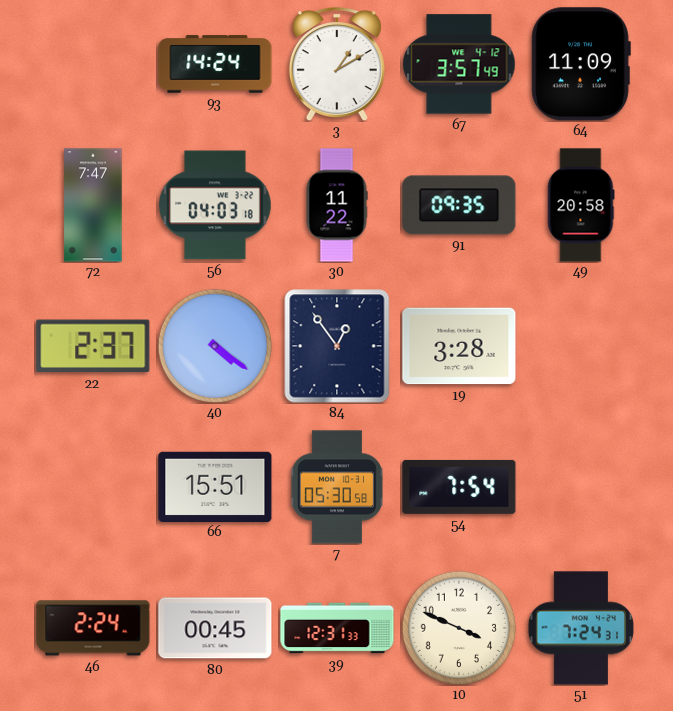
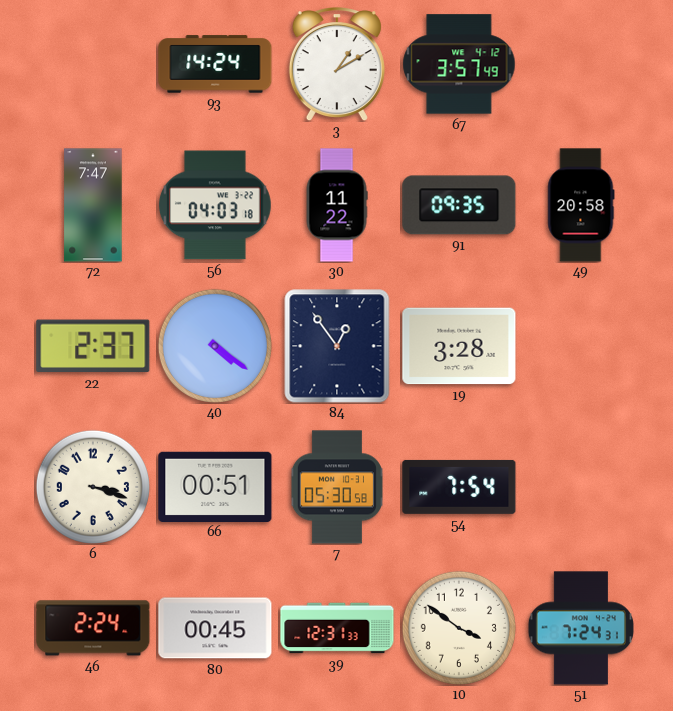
64: 11:09 -> none (581, 64)
6: none -> 3:18 (93, 487)
66: 15:51 -> 00:51 (215, 486)
10: 3:49 -> 3:51 (459, 628)
